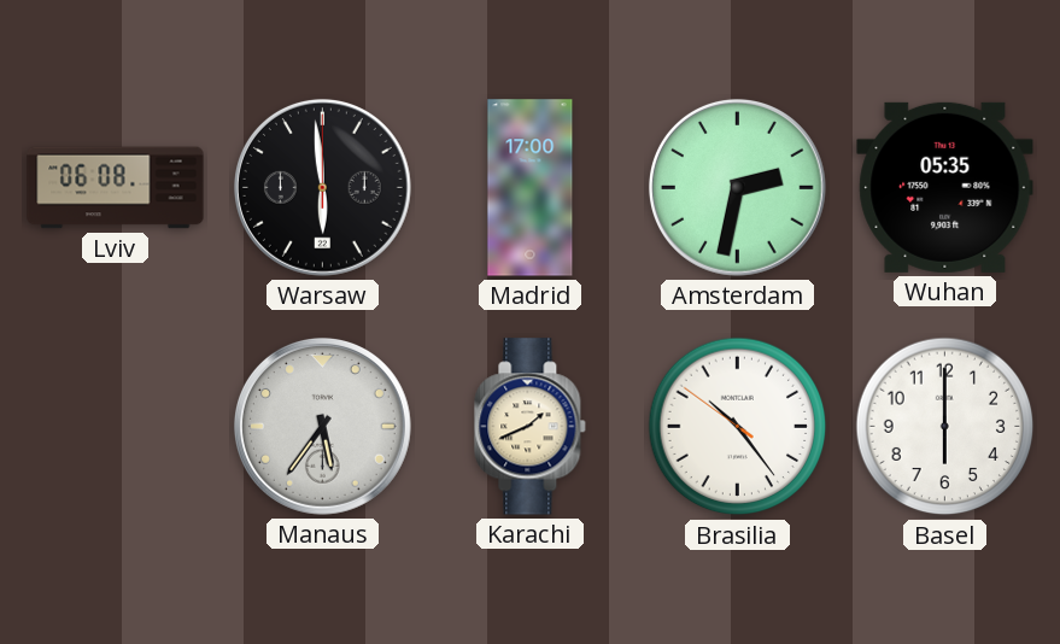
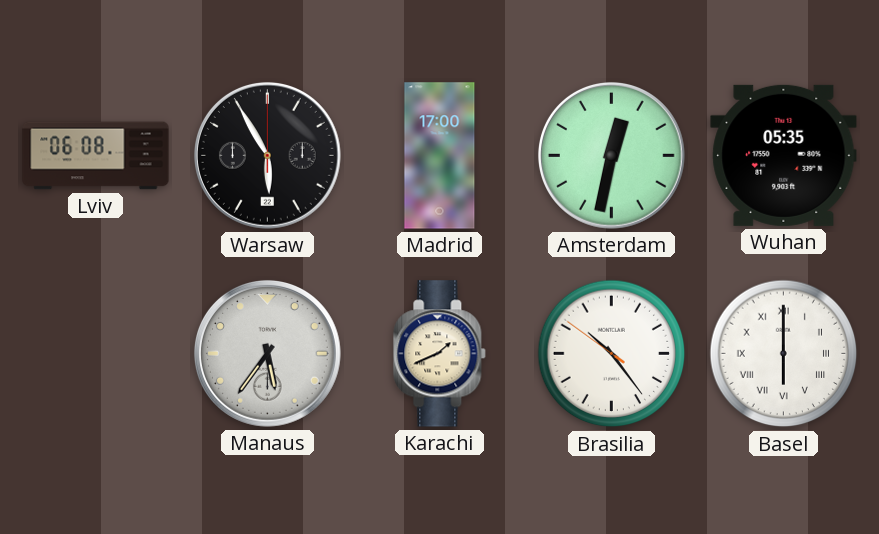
Warsaw: 5:59 -> 5:55 (267, 155)
Amsterdam: 2:32 -> 12:32 (611, 155)
Basel numerals: Arabic -> Roman (784, 354)
